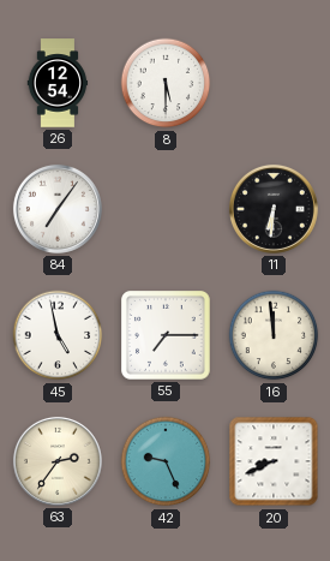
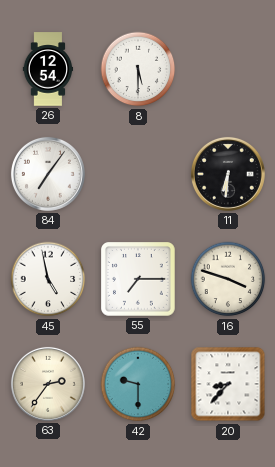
16: 11:59 -> 3:48 (228, 279)
42: 9:26 -> 9:30 (138, 384)
20: 8:41 -> 8:37 (228, 384)
